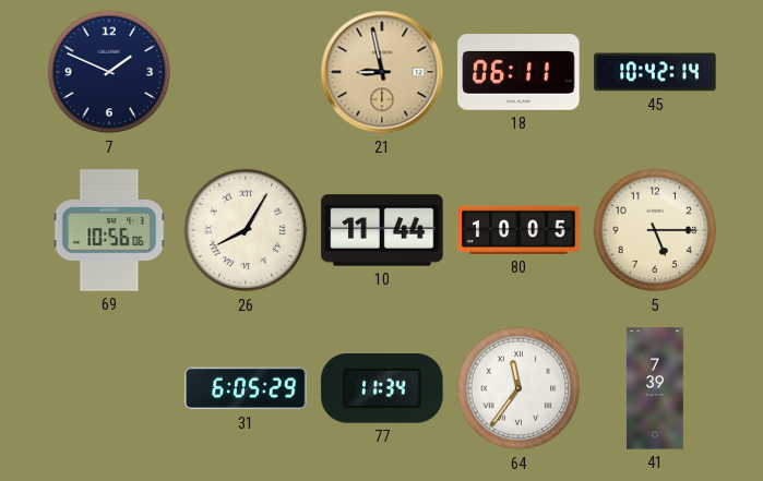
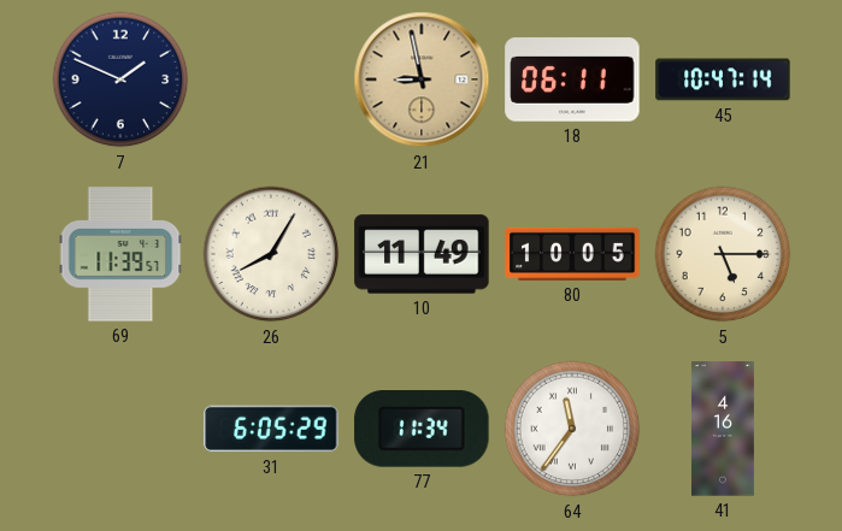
45: 10:42 -> 10:47 (723, 79)
69: 10:56 -> 11:39 (120, 254)
10: 11:44 -> 11:49 (422, 254)
41: 7:39 -> 4:16 (723, 429)
